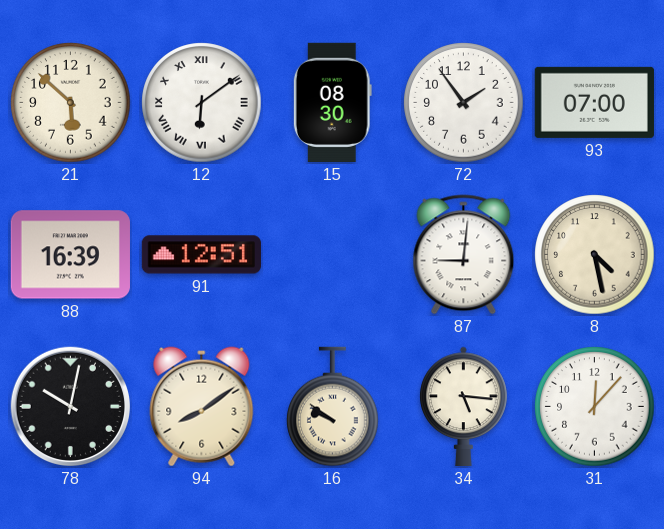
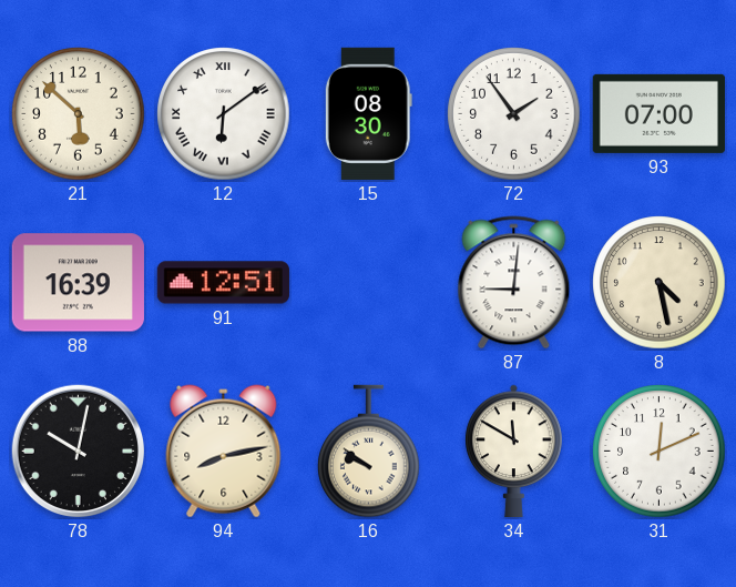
94: 8:09 -> 8:13 (224, 452)
34: 5:16 -> 11:50 (514, 451)
31: 12:07 -> 12:11 (660, 452)
